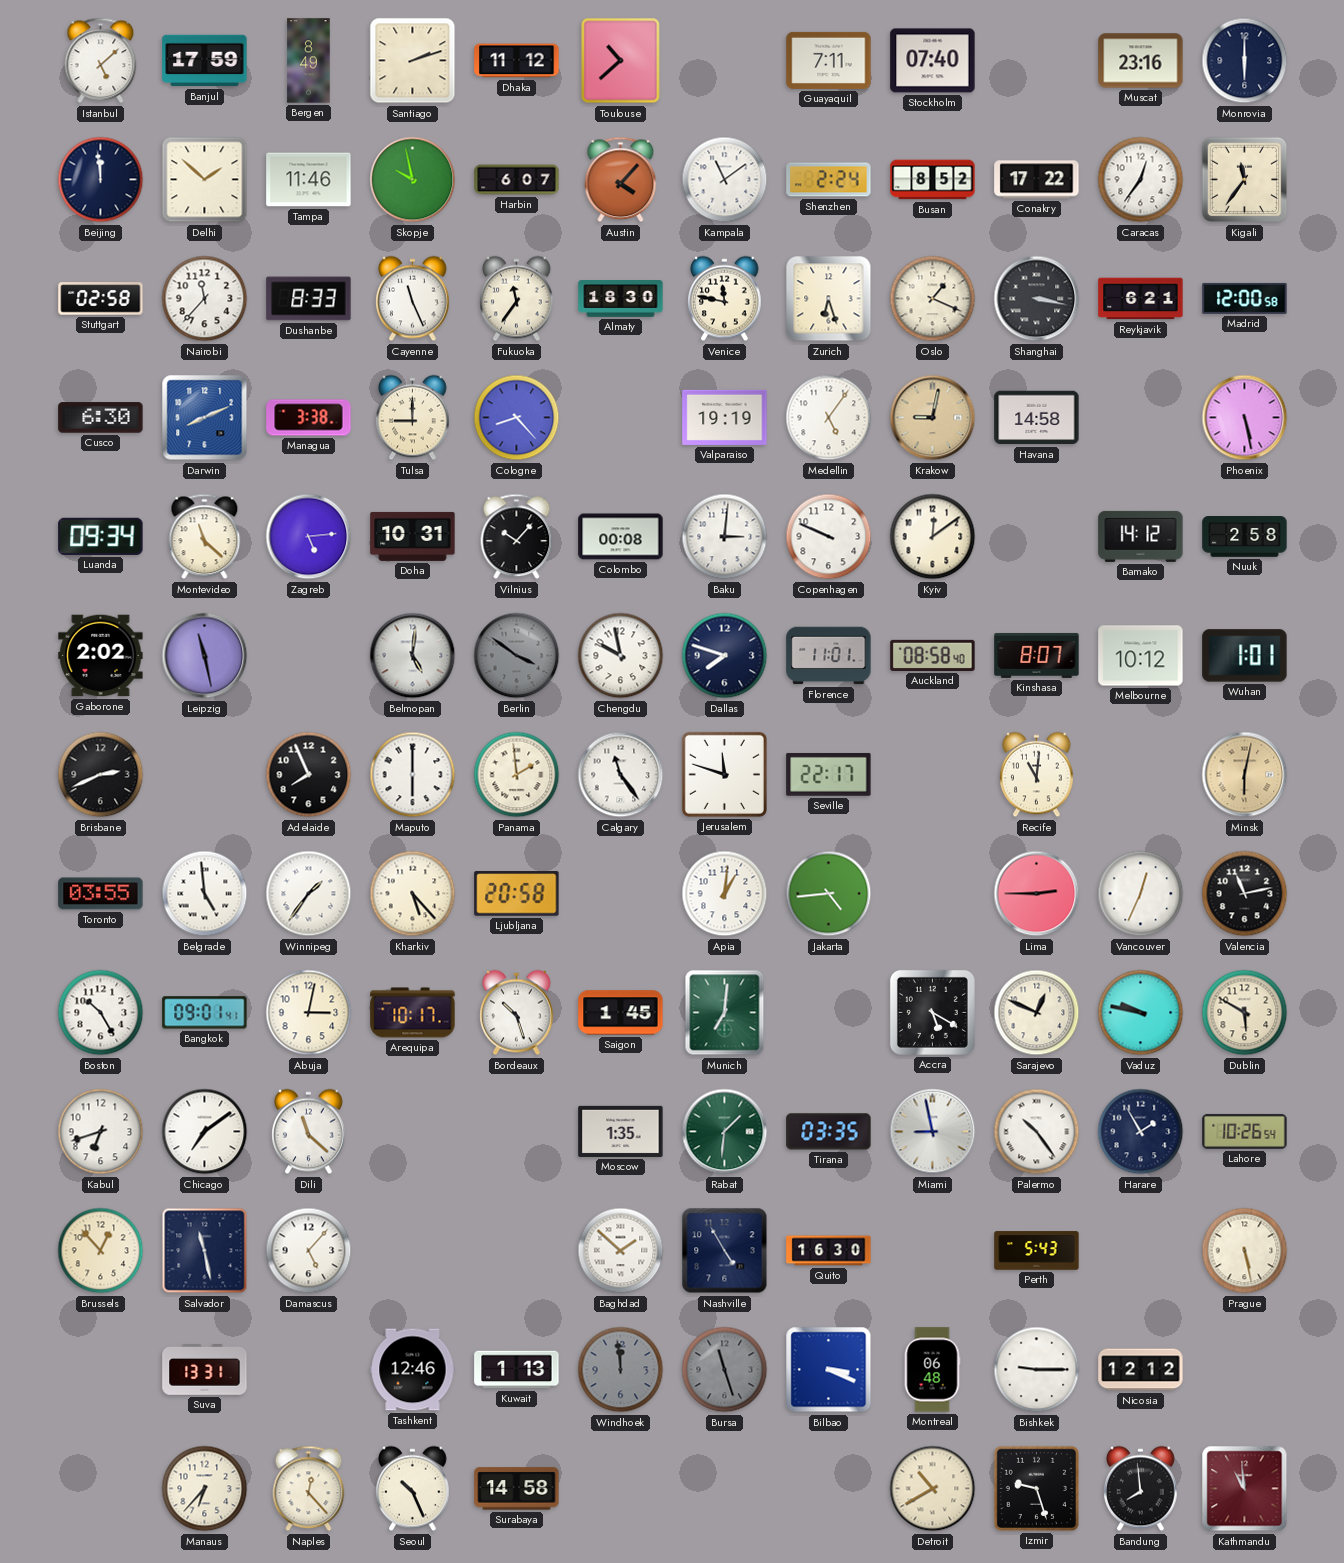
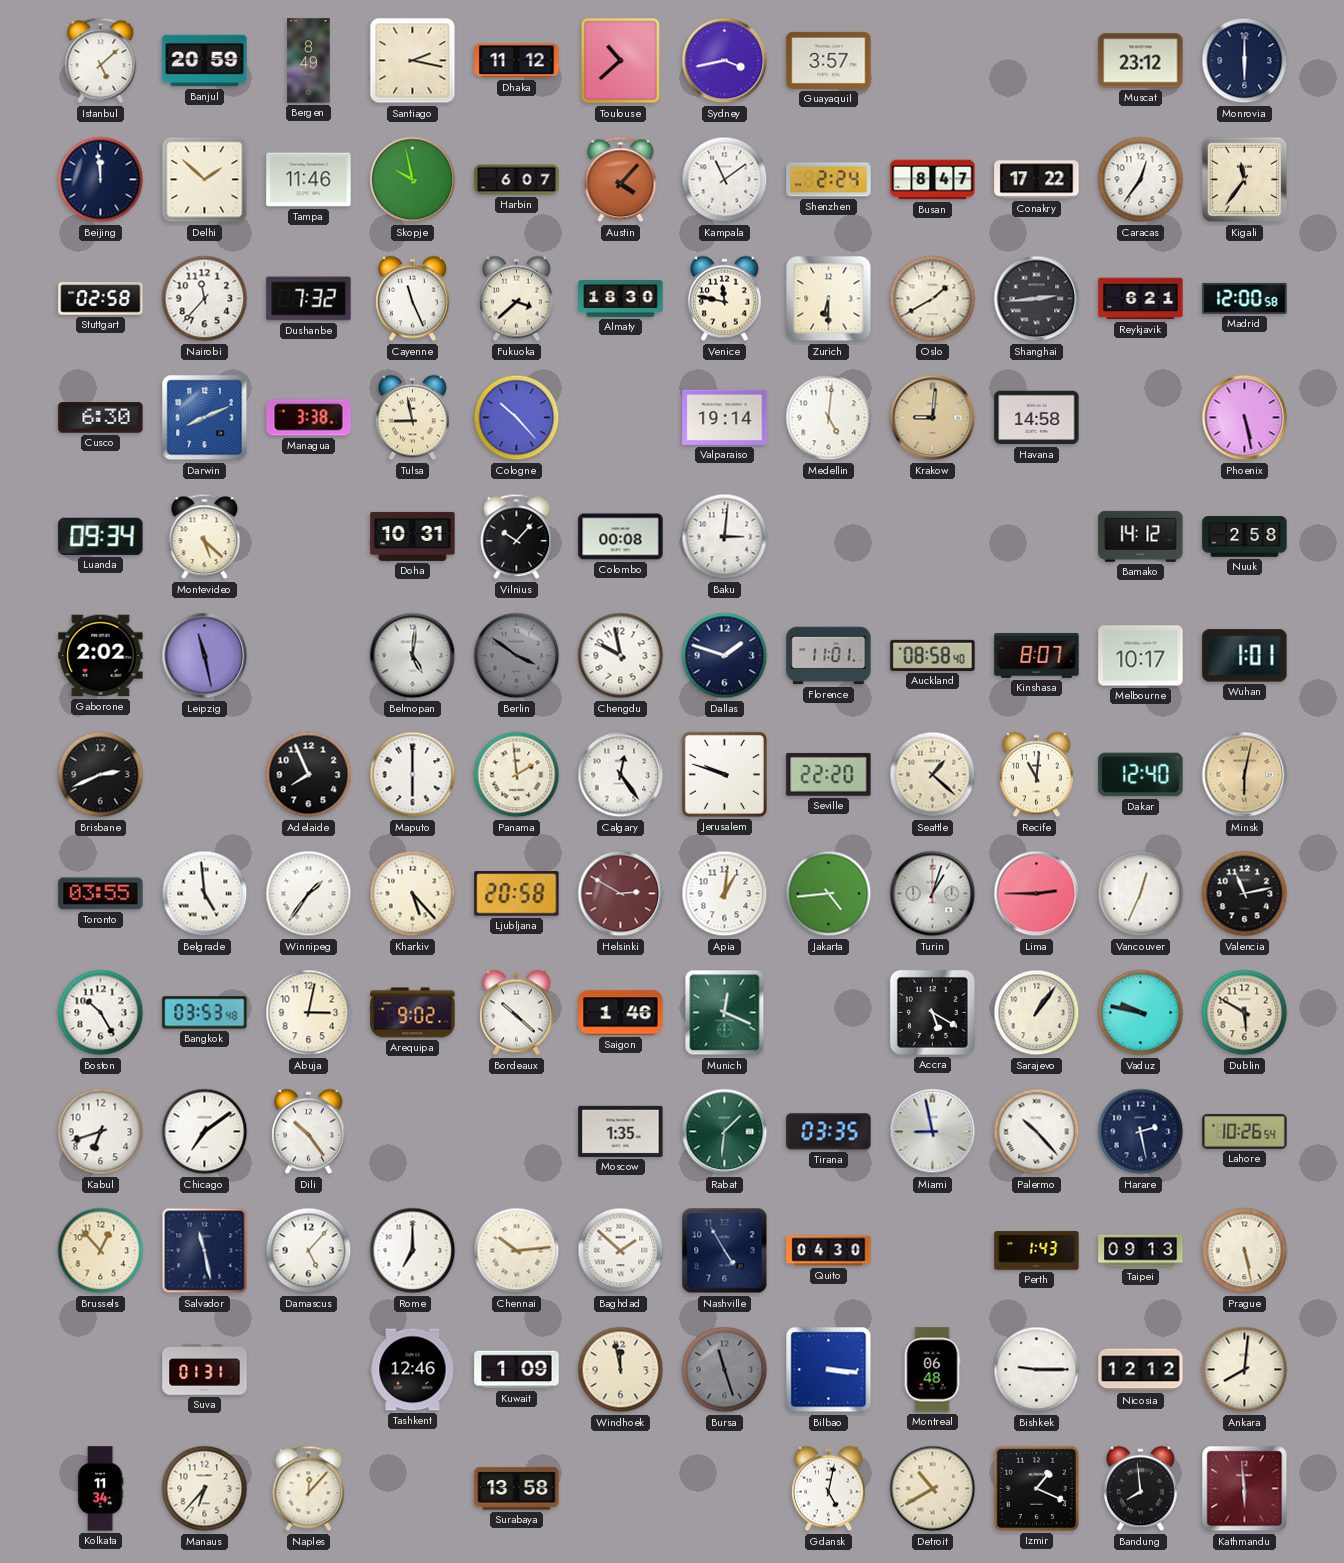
Banjul: 17:59 -> 20:59 (205, 61)
Santiago: 2:12 -> 2:17 (413, 61)
Sydney: none -> 3:43 (725, 61)
Guayaquil: 7:11 -> 3:57 (829, 60)
Stockholm: 07:40 -> none (933, 61)
Muscat: 23:16 -> 23:12 (1141, 61)
Busan: 8:52 -> 8:47 (933, 180)
Dushanbe: 8:33 -> 7:32 (309, 299)
Fukuoka: 11:36 -> 3:38 (517, 299)
Zurich: 6:27 -> 6:30 (829, 299)
Oslo: 1:19 -> 1:40 (933, 299)
Shanghai: 3:17 -> 2:44 (1037, 299)
Tulsa: 9:00 -> 8:58 (413, 418)
Cologne: 8:23 -> 10:23 (517, 418)
Valparaiso: 19:19 -> 19:14 (725, 417)
Medellin: 5:06 -> 5:01 (829, 418)
Krakow: 9:02 -> 9:01 (933, 418)
Montevideo: 11:22 -> 5:22 (205, 537)
Zagreb: 5:14 -> none (309, 537)
Copenhagen: 9:49 -> none (829, 537)
Kyiv: 12:09 -> none (933, 537)
Dallas: 7:48 -> 1:48 (725, 656)
Melbourne: 10:12 -> 10:17 (1141, 656)
Calgary: 11:24 -> 12:24 (621, 775)
Jerusalem: 11:48 -> 9:48 (724, 774)
Seville: 22:17 -> 22:20 (829, 774)
Seattle: none -> 1:22 (933, 775)
Dakar: none -> 12:40 (1141, 775)
Helsinki: none -> 2:50 (621, 894)
Turin: none -> 1:03 (933, 894)
Bangkok: 09:01 -> 03:53 (205, 1013)
Arequipa: 10:17 -> 9:02 (413, 1013)
Bordeaux: 10:27 -> 10:22 (517, 1013)
Saigon: 1:45 -> 1:46 (621, 1013)
Munich: 7:01 -> 12:19 (725, 1013)
Sarajevo: 12:49 -> 1:06 (1037, 1013)
Dili: 11:22 -> 10:24 (309, 1132)
Palermo: 10:24 -> 10:23 (1037, 1132)
Harare: 1:55 -> 2:28 (1141, 1132)
Rome: none -> 7:00 (413, 1251)
Chennai: none -> 10:14 (517, 1251)
Quito: 16:30 -> 04:30 (829, 1251)
Perth: 5:43 -> 1:43 (1037, 1251)
Taipei: none -> 09:13 (1141, 1251)
Suva: 13:31 -> 01:31 (205, 1370)
Kuwait: 1:13 -> 1:09 (517, 1370)
Windhoek: 11:59 -> 11:58 (621, 1370)
Windhoek dial: grey -> cream (621, 1370)
Bilbao: 3:19 -> 3:16 (829, 1370)
Ankara: none -> 8:01 (1245, 1370)
Kolkata: none -> 11:34 (100, 1489)
Naples: 12:23 -> 12:07 (309, 1489)
Seoul: 10:26 -> none (413, 1489)
Surabaya: 14:58 -> 13:58 (517, 1489)
Gdansk: none -> 5:02 (829, 1489)
Izmir: 9:27 -> 1:19 (1036, 1488)
Kathmandu: 10:59 -> 5:59 (1245, 1489)
